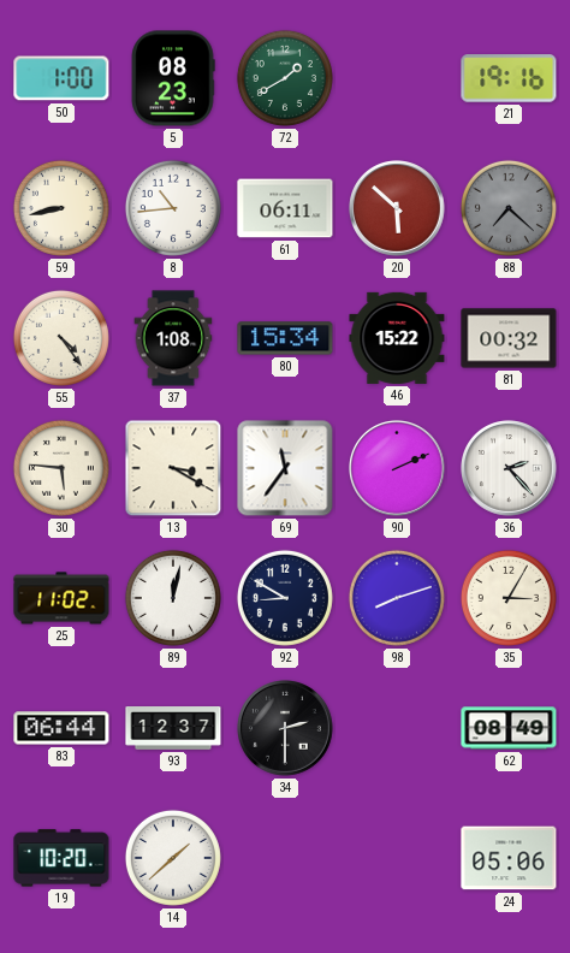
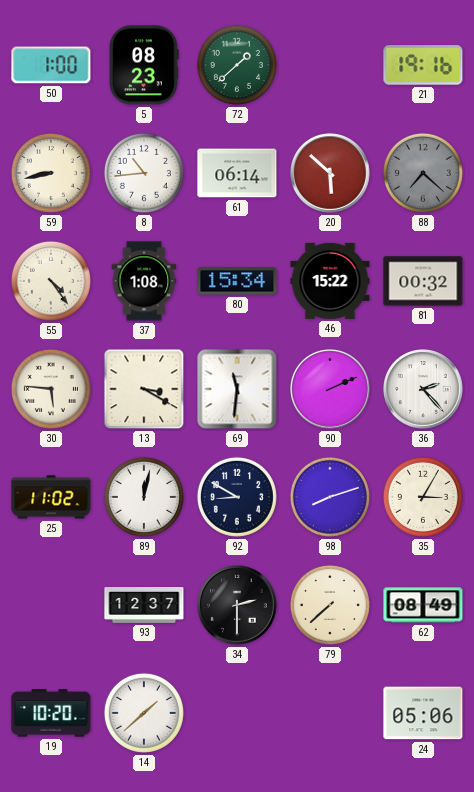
72: 1:40 -> 1:38 (237, 65)
61: 06:11 -> 06:14 (237, 173)
69: 11:36 -> 11:31 (237, 389)
83: 06:44 -> none (61, 728)
79: none -> 7:38 (330, 605)
